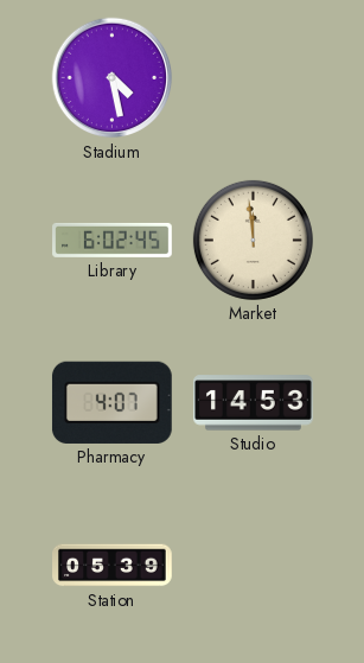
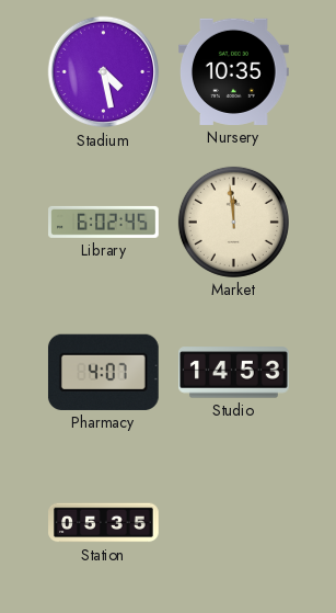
Nursery: none -> 10:35 (234, 71)
Station: 05:39 -> 05:35 (104, 523)
